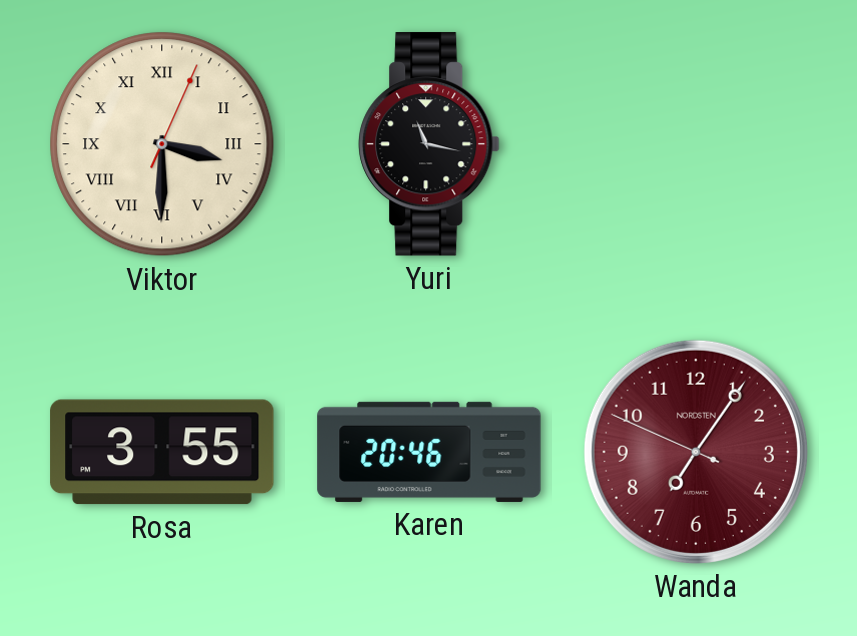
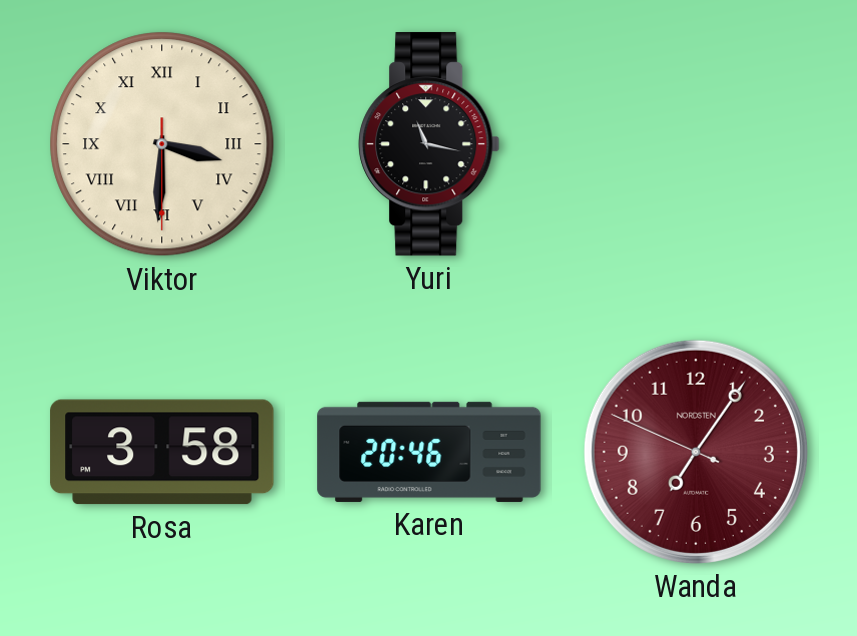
Viktor: 3:30:04 -> 3:30:30 (162, 144)
Rosa: 3:55 -> 3:58 (162, 452)
